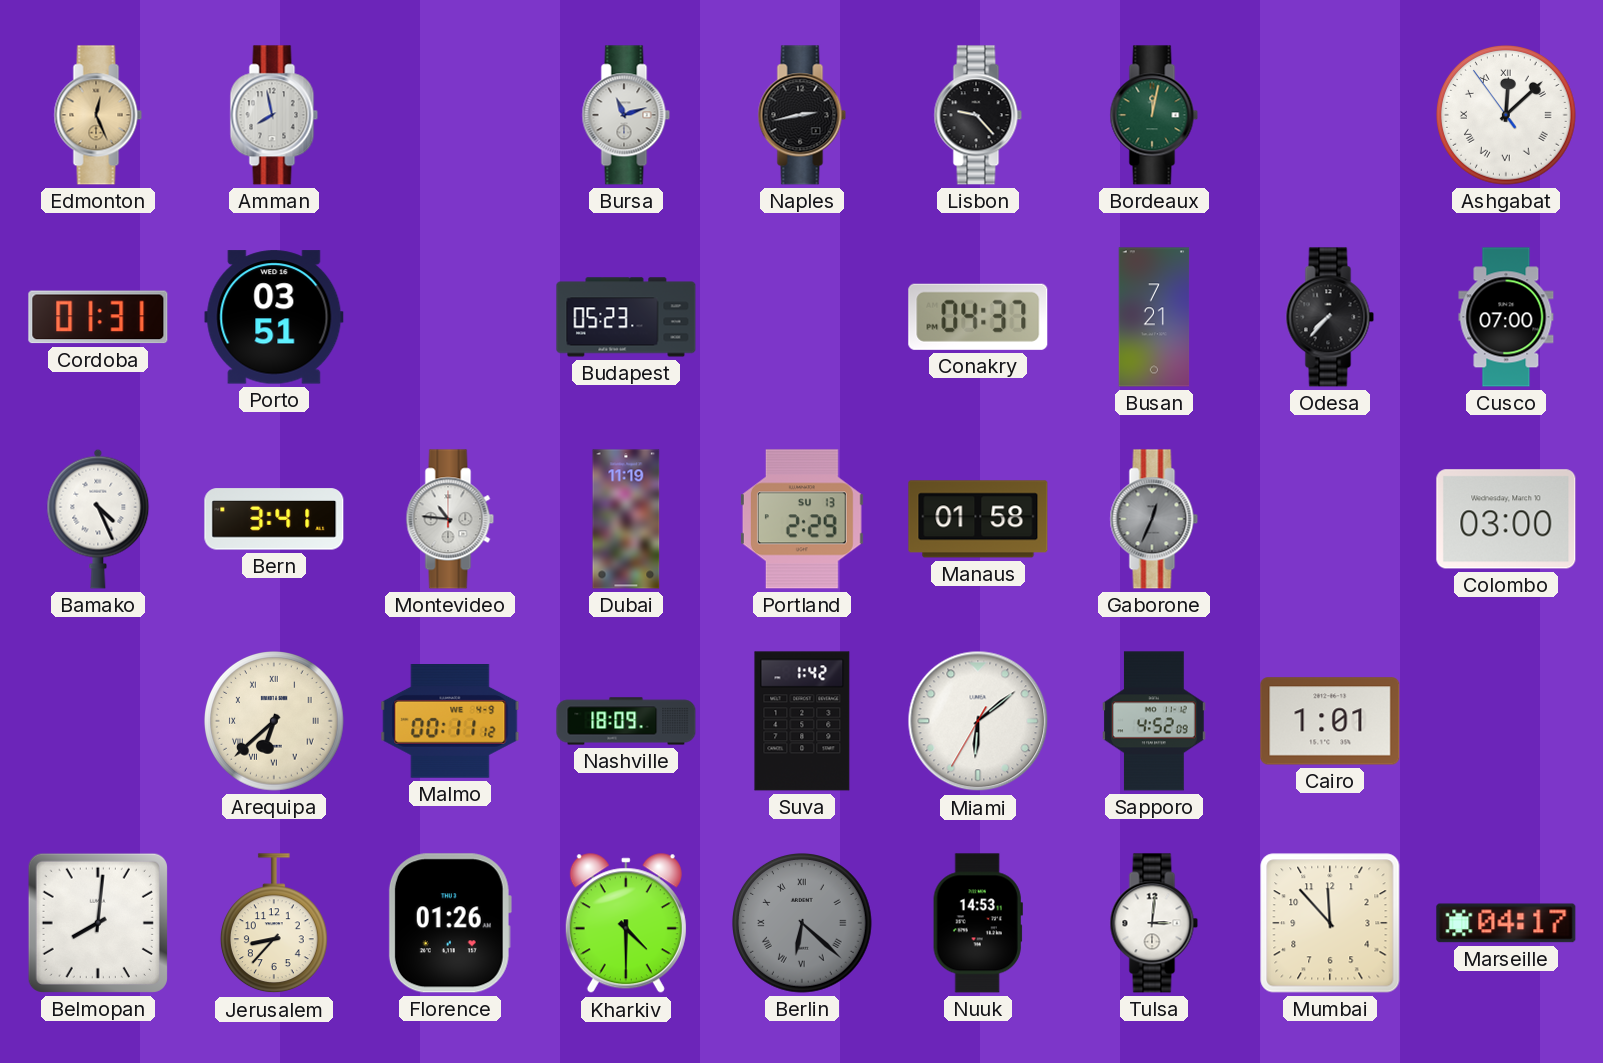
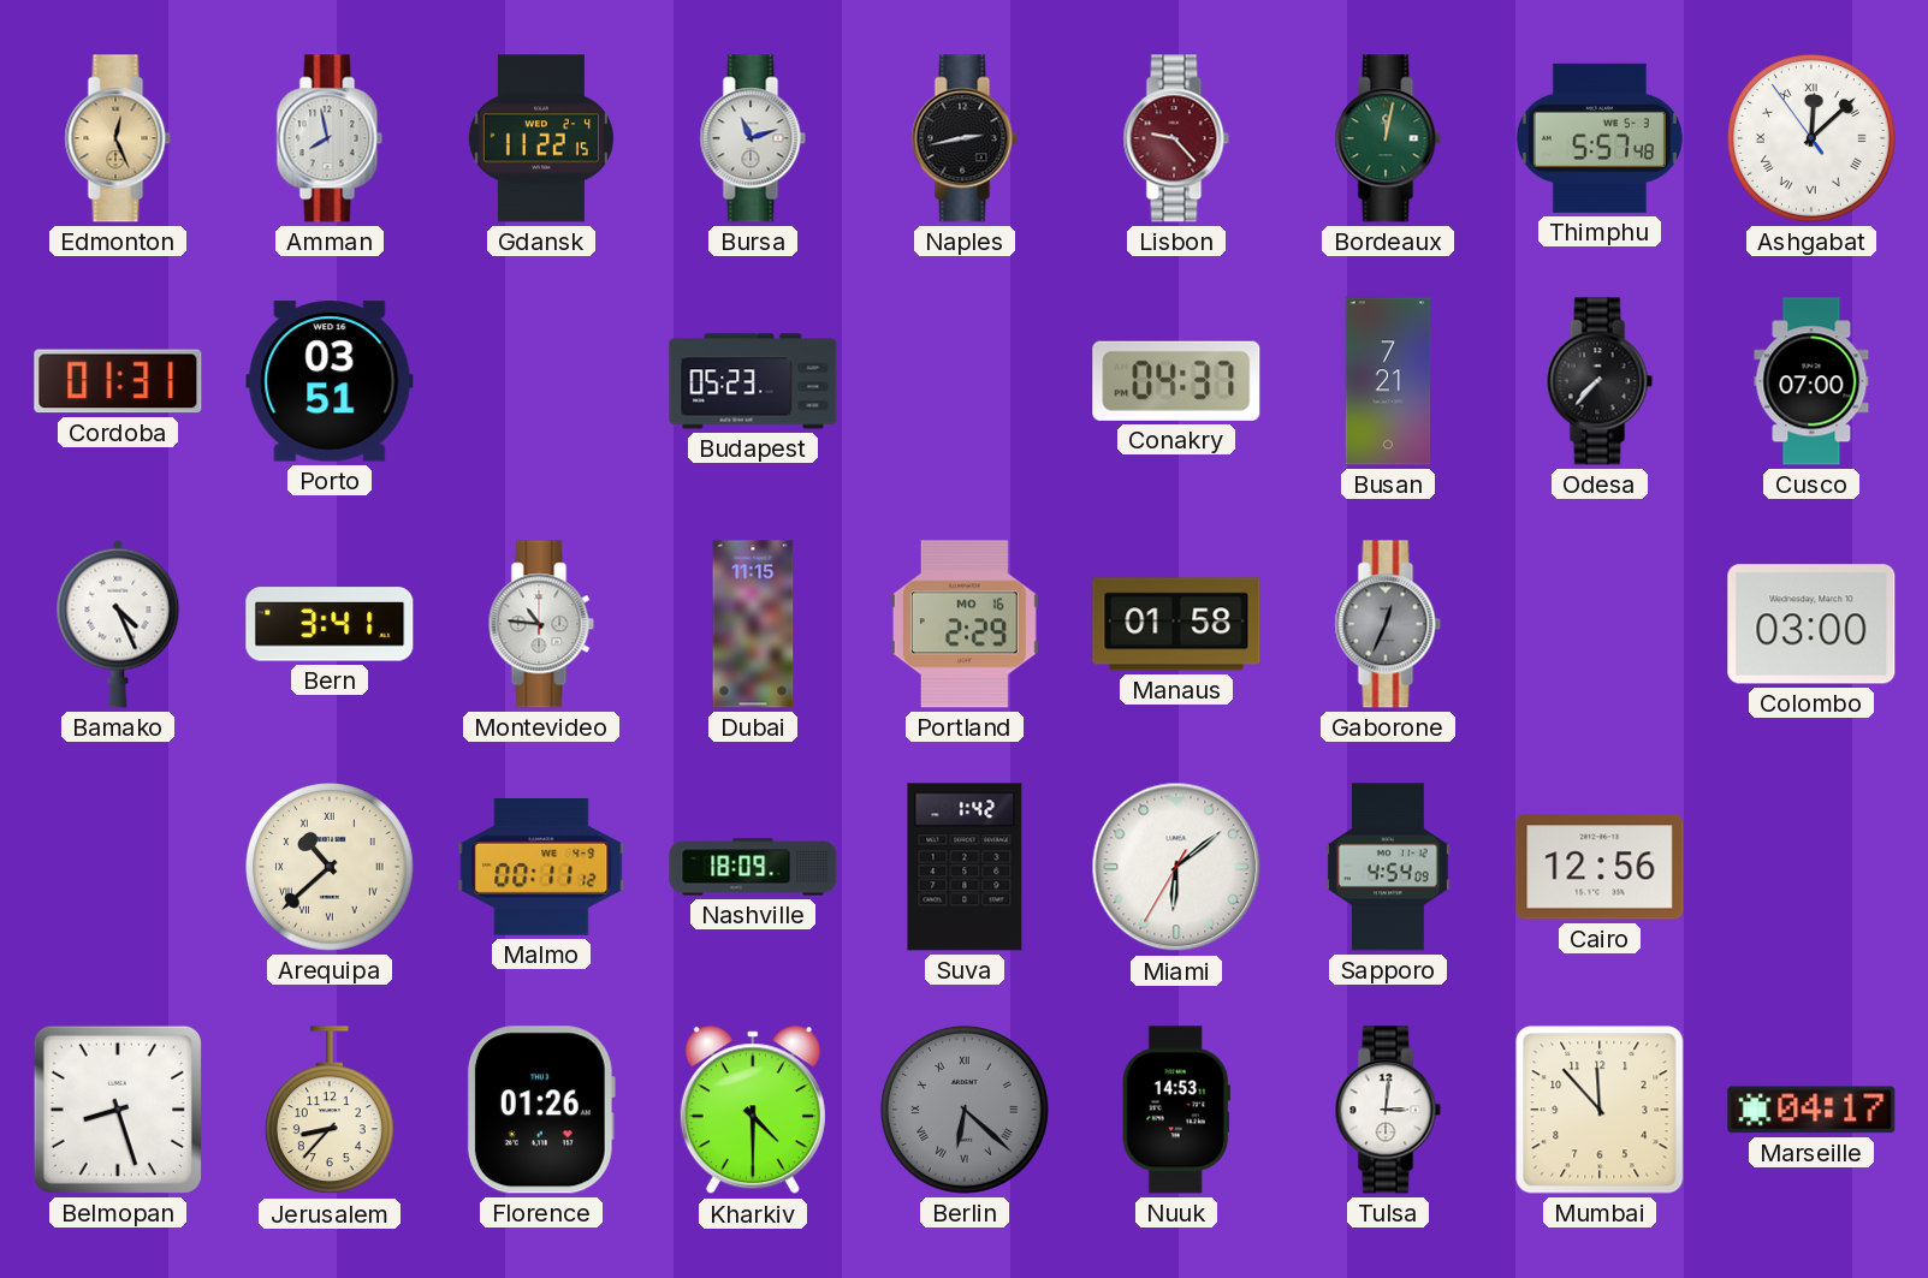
Gdansk: none -> 11:22 (541, 138)
Lisbon dial: black -> burgundy (1176, 138)
Thimphu: none -> 5:57 (1600, 138)
Dubai: 11:19 -> 11:15 (753, 624)
Portland date: SU 13 -> MO 16 (965, 624)
Arequipa: 6:38 -> 10:38 (331, 868)
Sapporo: 4:52 -> 4:54 (1388, 867)
Cairo: 1:01 -> 12:56 (1600, 867)
Belmopan: 8:01 -> 8:27 (118, 1110)
